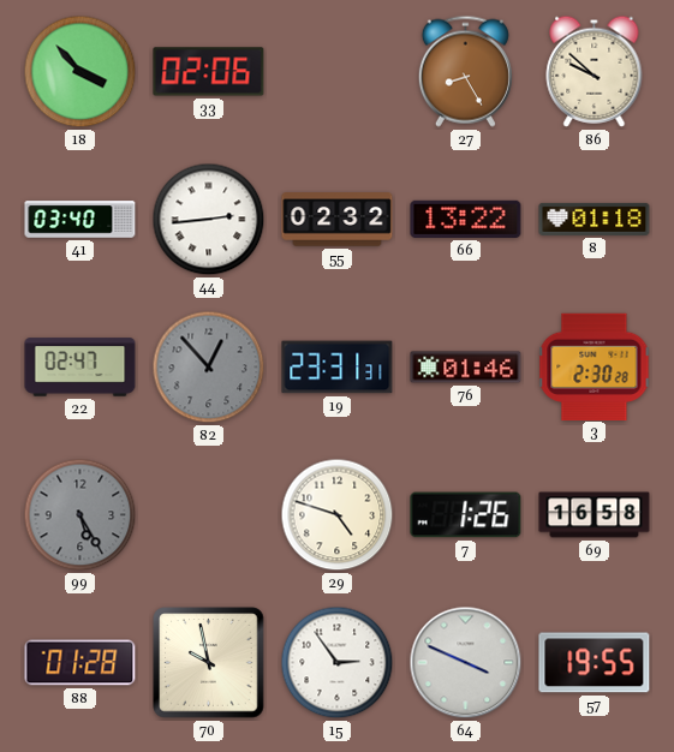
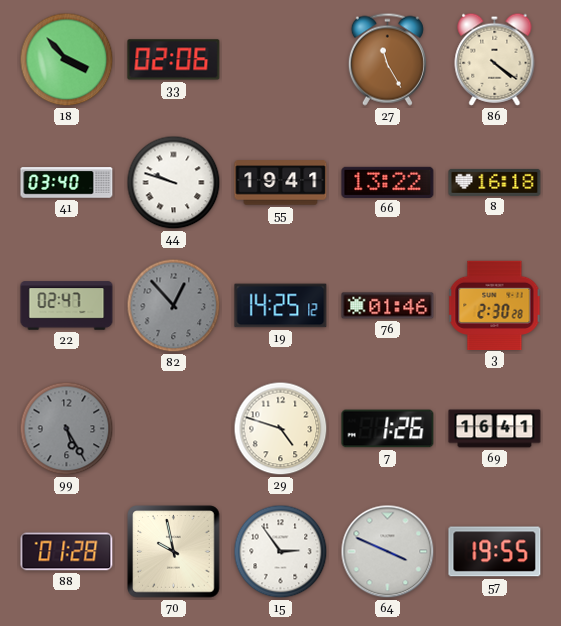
27: 8:25 -> 11:25 (387, 59)
86: 9:52 -> 4:21 (495, 59)
44: 2:44 -> 9:48 (174, 183)
55: 02:32 -> 19:41 (281, 183)
8: 01:18 -> 16:18 (495, 182)
19: 23:31 -> 14:25 (281, 306)
69: 16:58 -> 16:41 (495, 429)
